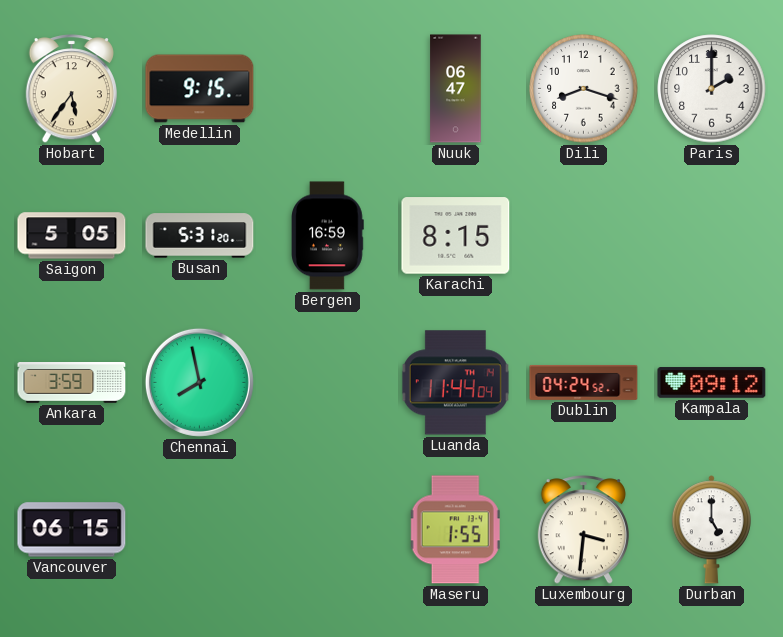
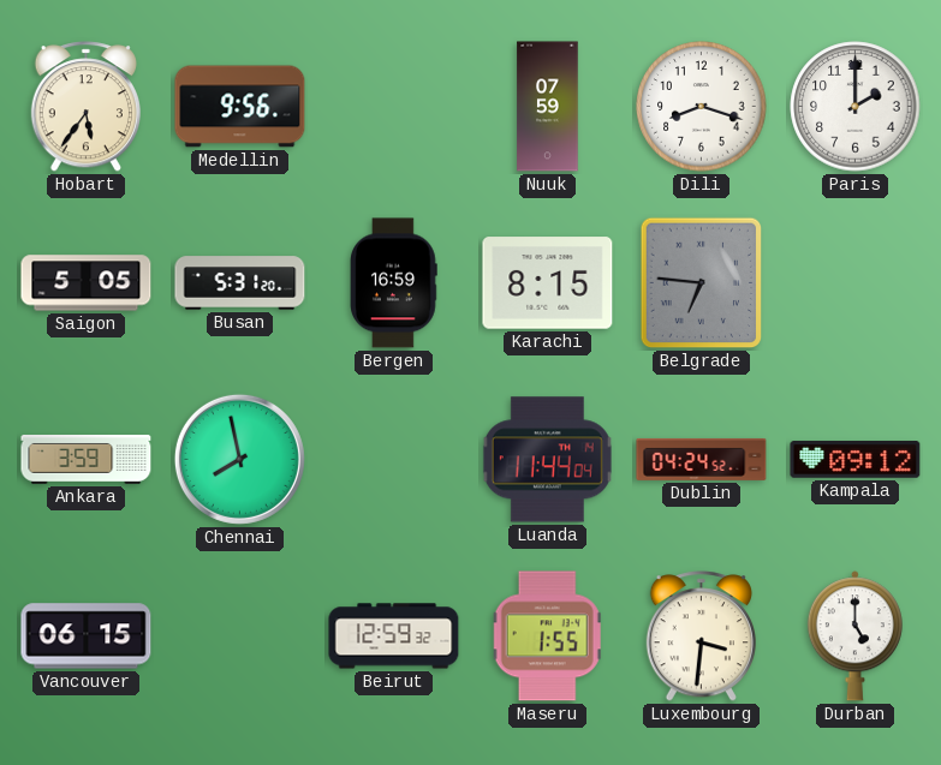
Medellin: 9:15 -> 9:56 (240, 107)
Nuuk: 06:47 -> 07:59 (548, 107)
Belgrade: none -> 6:46 (702, 283)
Beirut: none -> 12:59 (394, 636)
